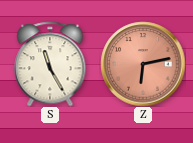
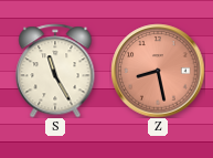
Z: 6:13 -> 8:28 (158, 71)
